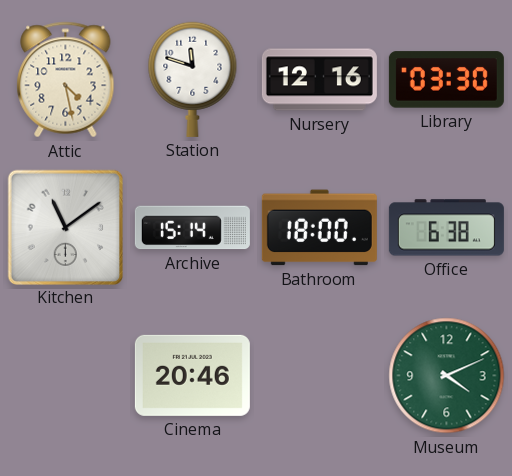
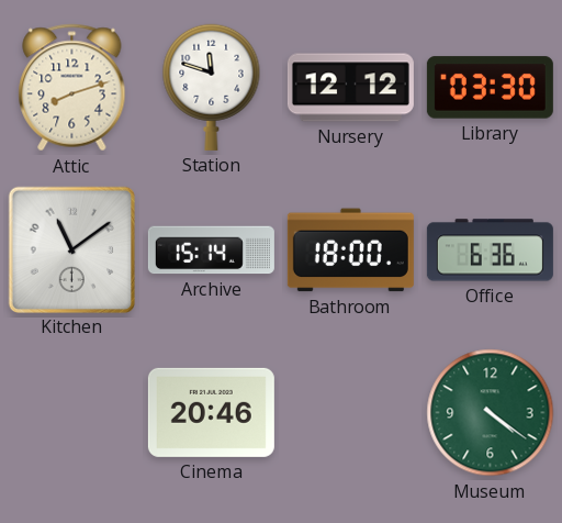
Attic: 4:28 -> 8:12 (72, 88)
Nursery: 12:16 -> 12:12 (350, 88)
Office: 6:38 -> 6:36 (490, 251)
Museum: 4:11 -> 4:21 (491, 413)
